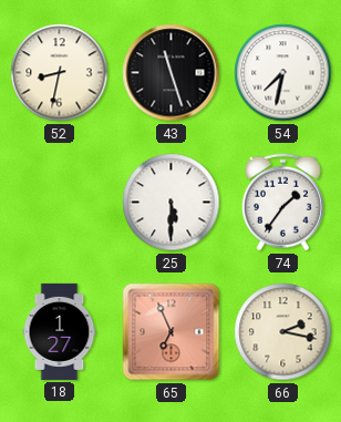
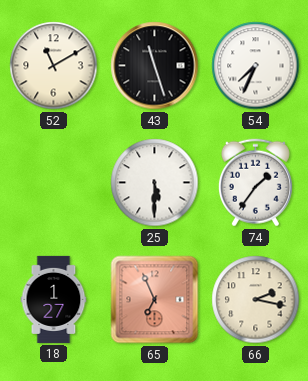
52: 8:32 -> 11:10 (54, 66)
54: 7:32 -> 7:34 (256, 66)
